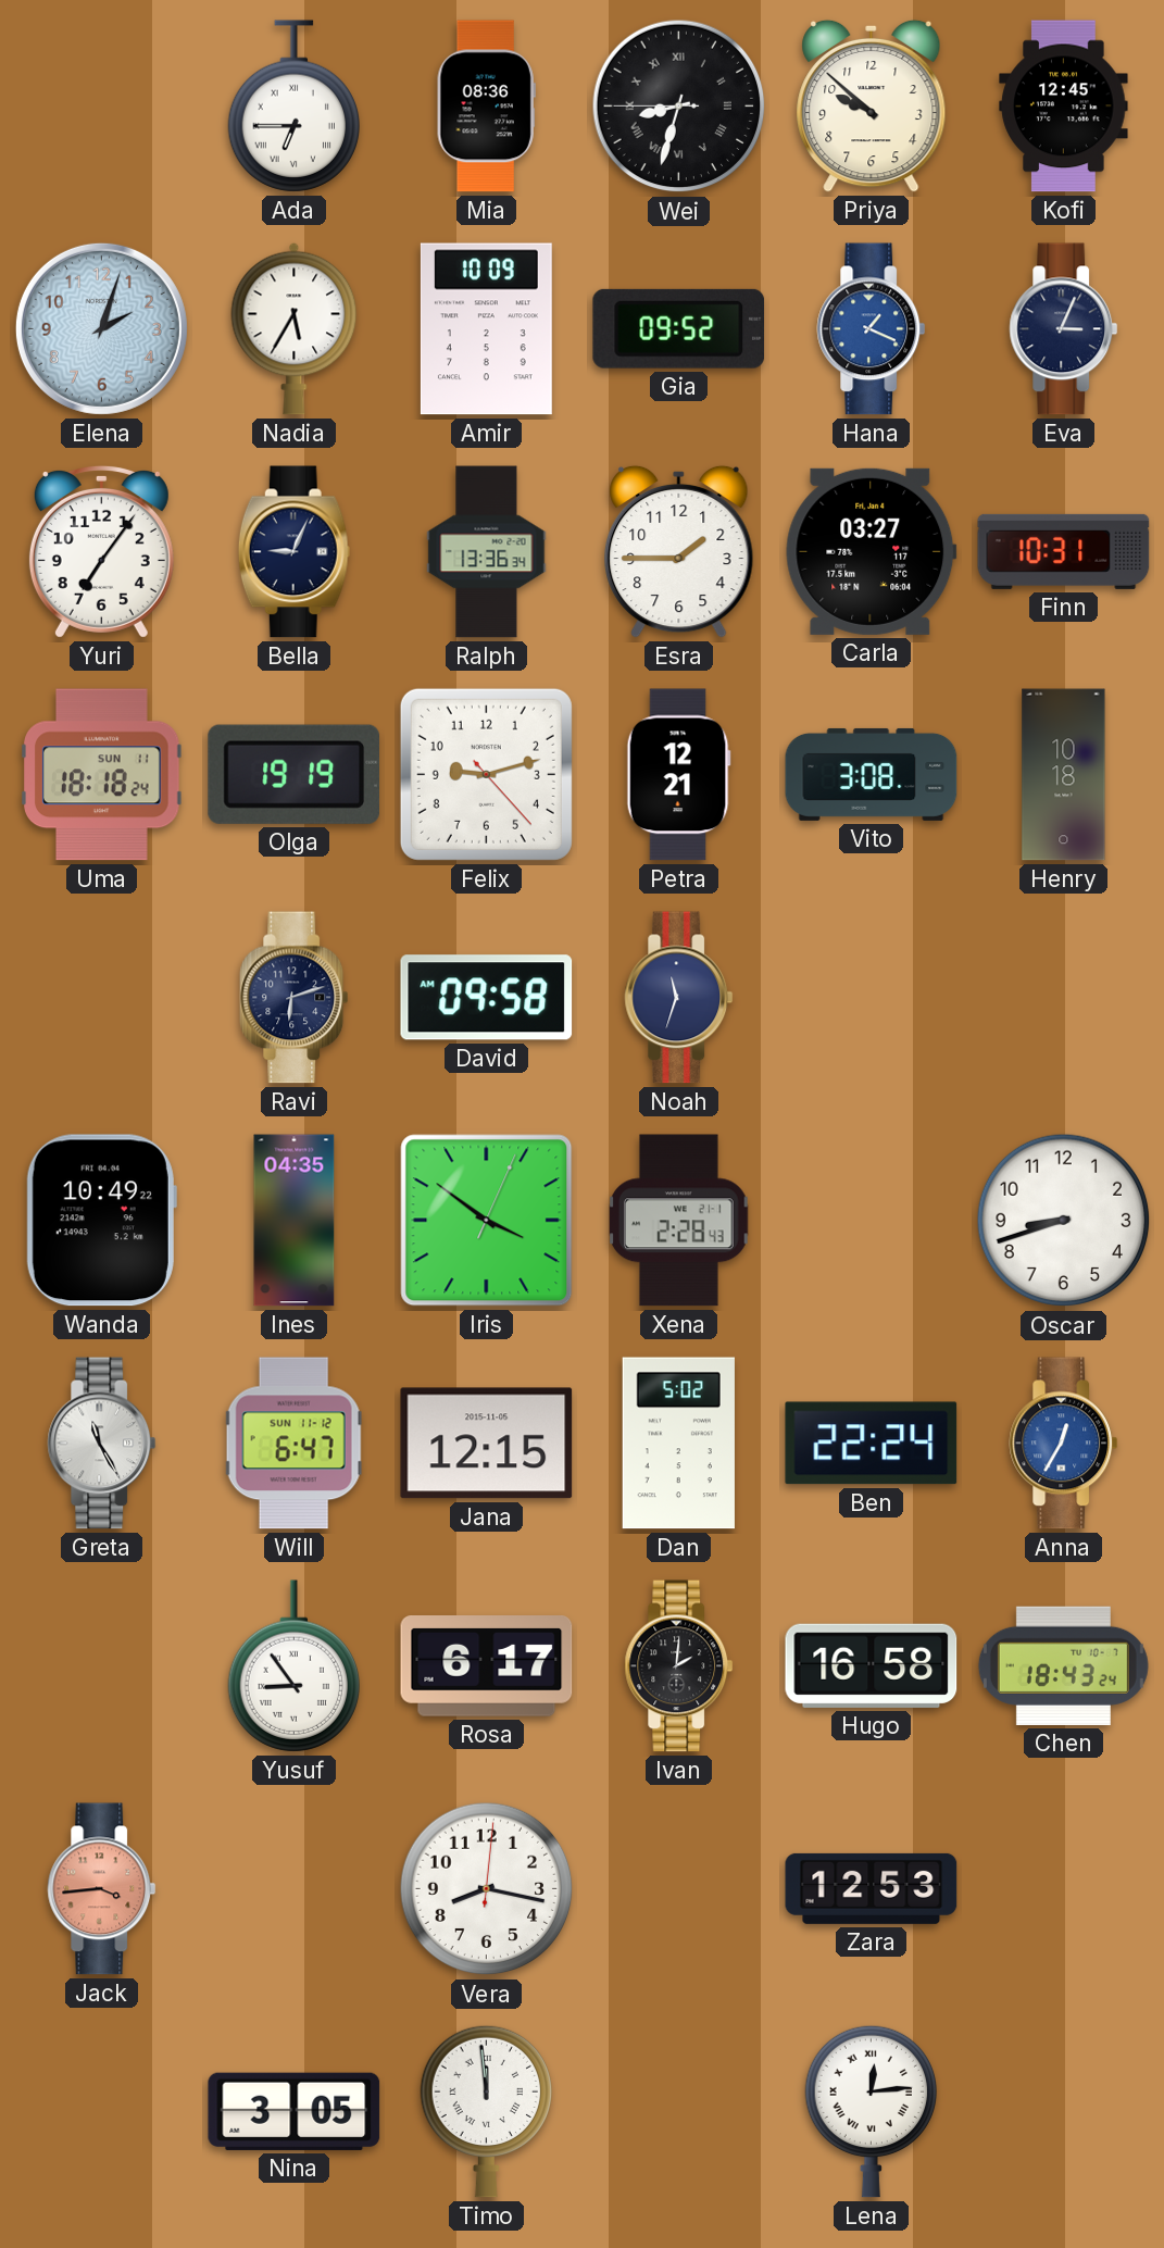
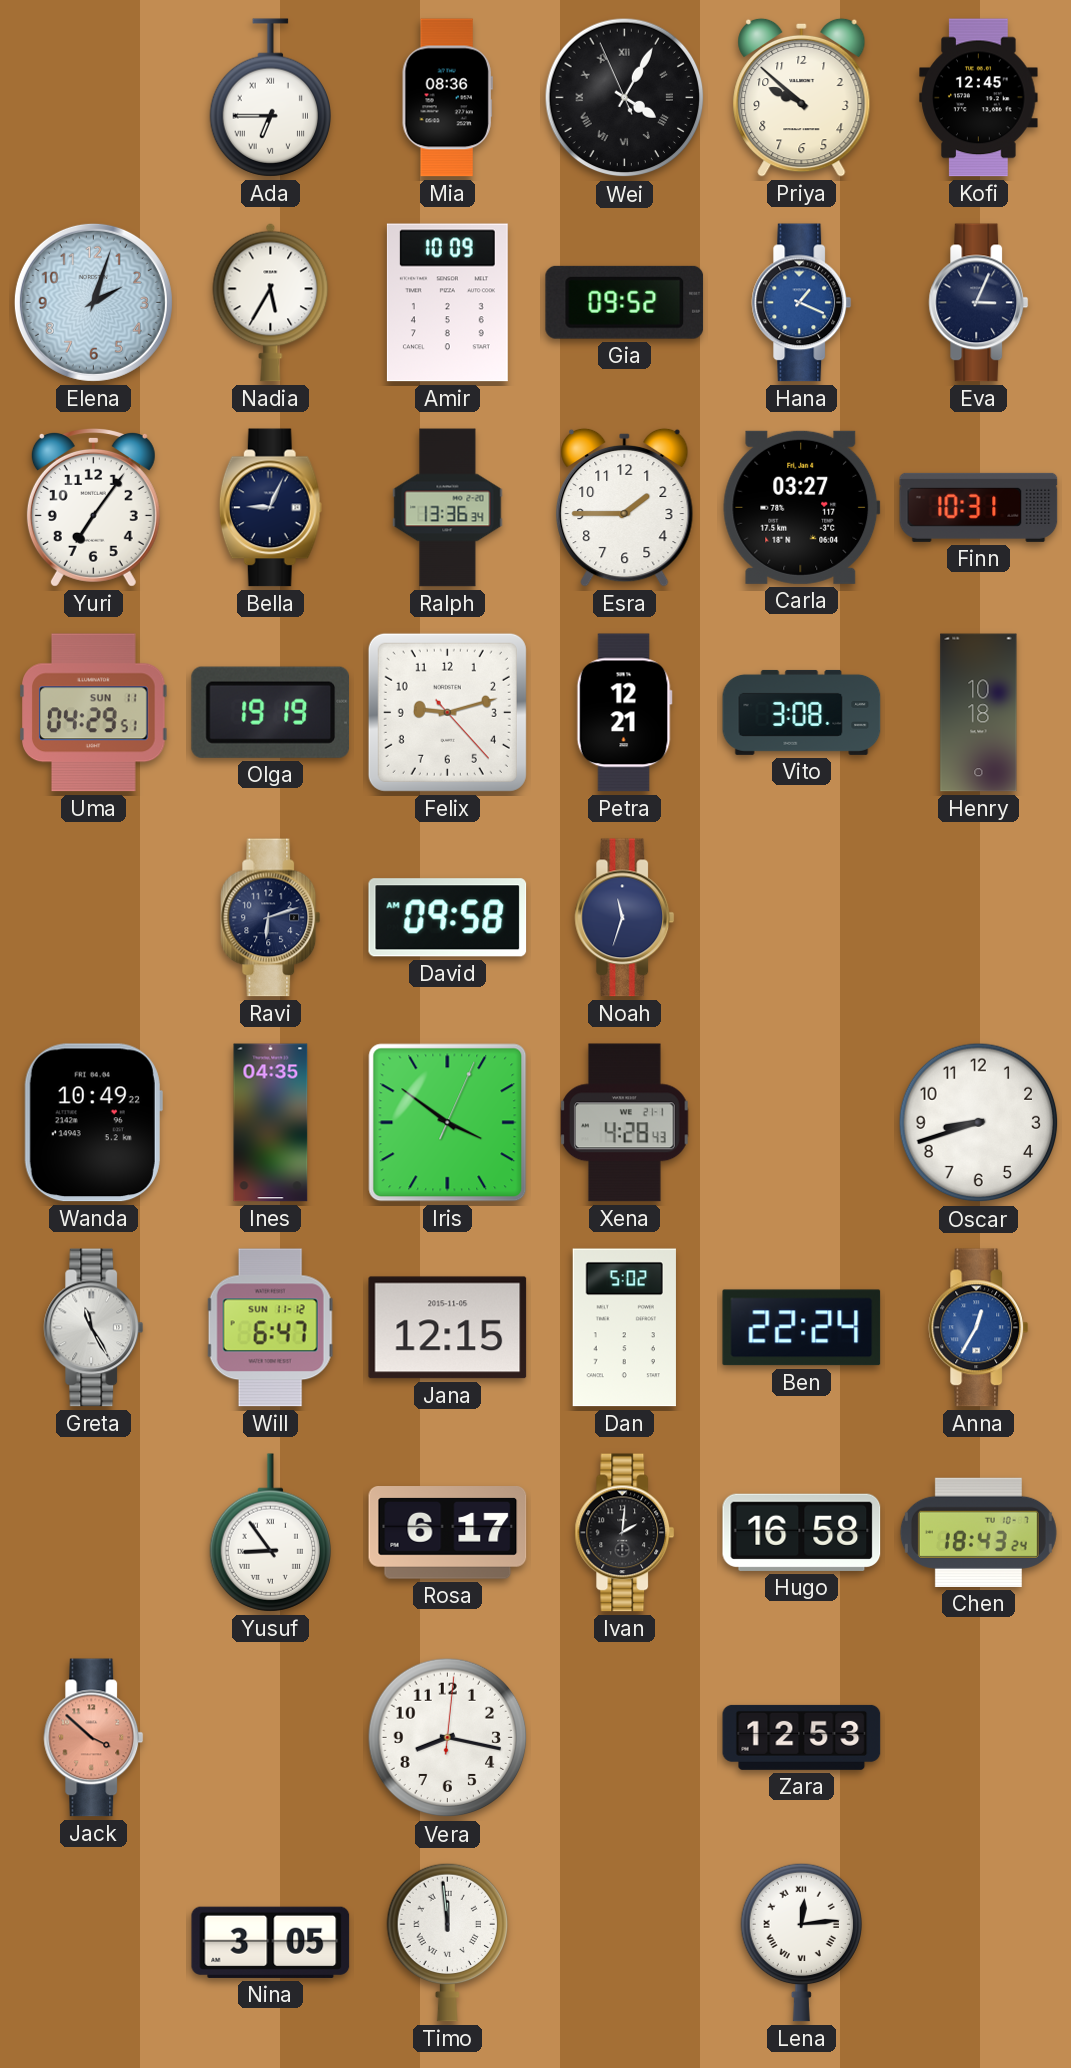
Wei: 8:32 -> 4:04 (625, 98)
Uma: 18:18 -> 04:29 (94, 713)
Xena: 2:28 -> 4:28 (625, 1123)
Jack: 3:44 -> 3:52 (94, 1738)
